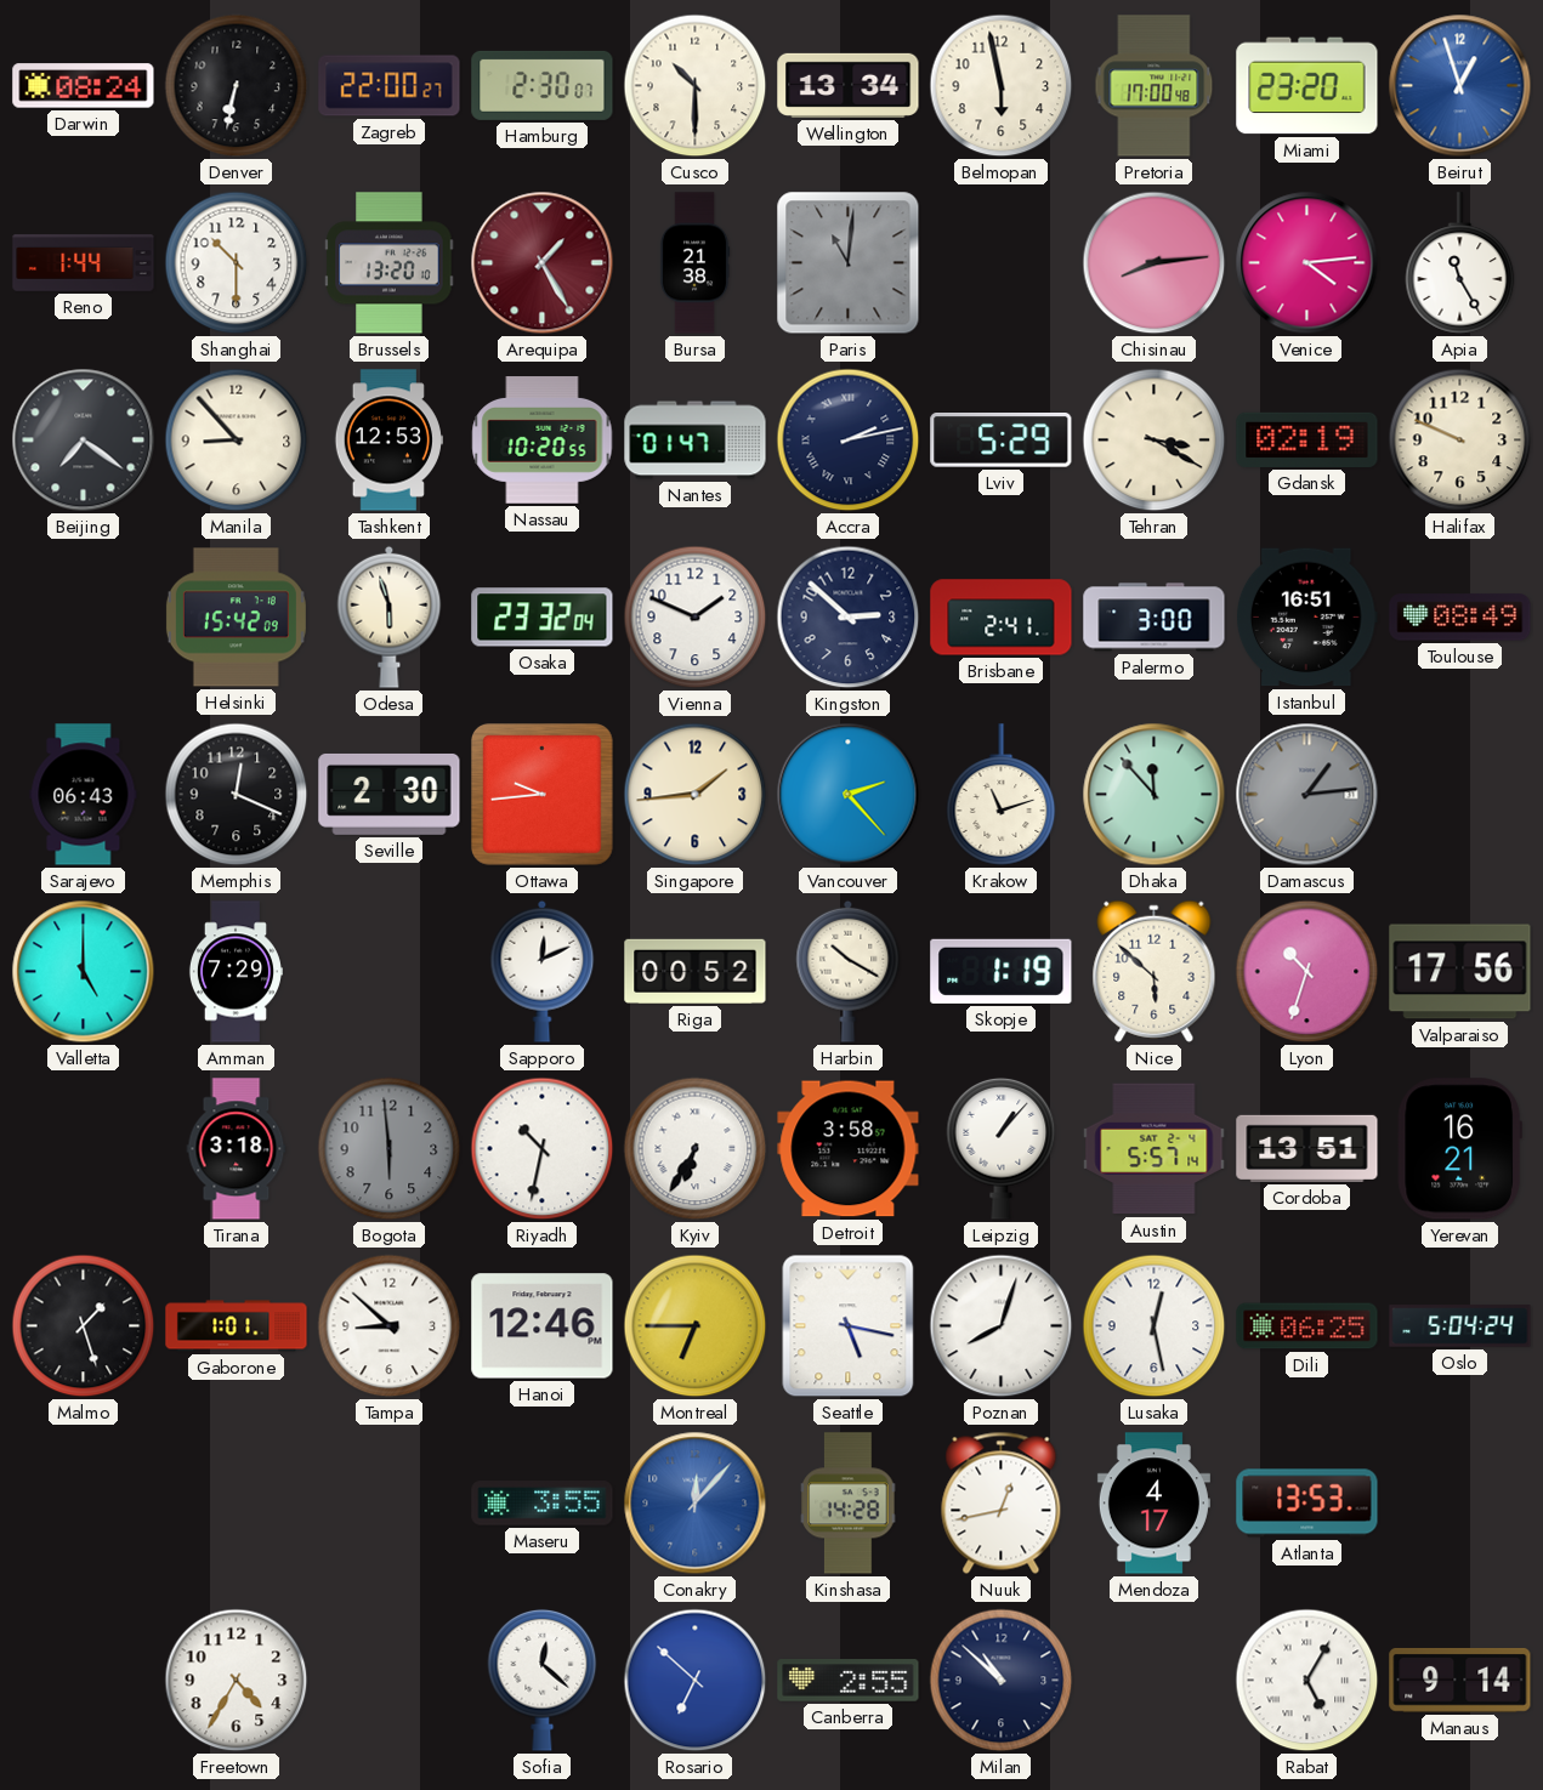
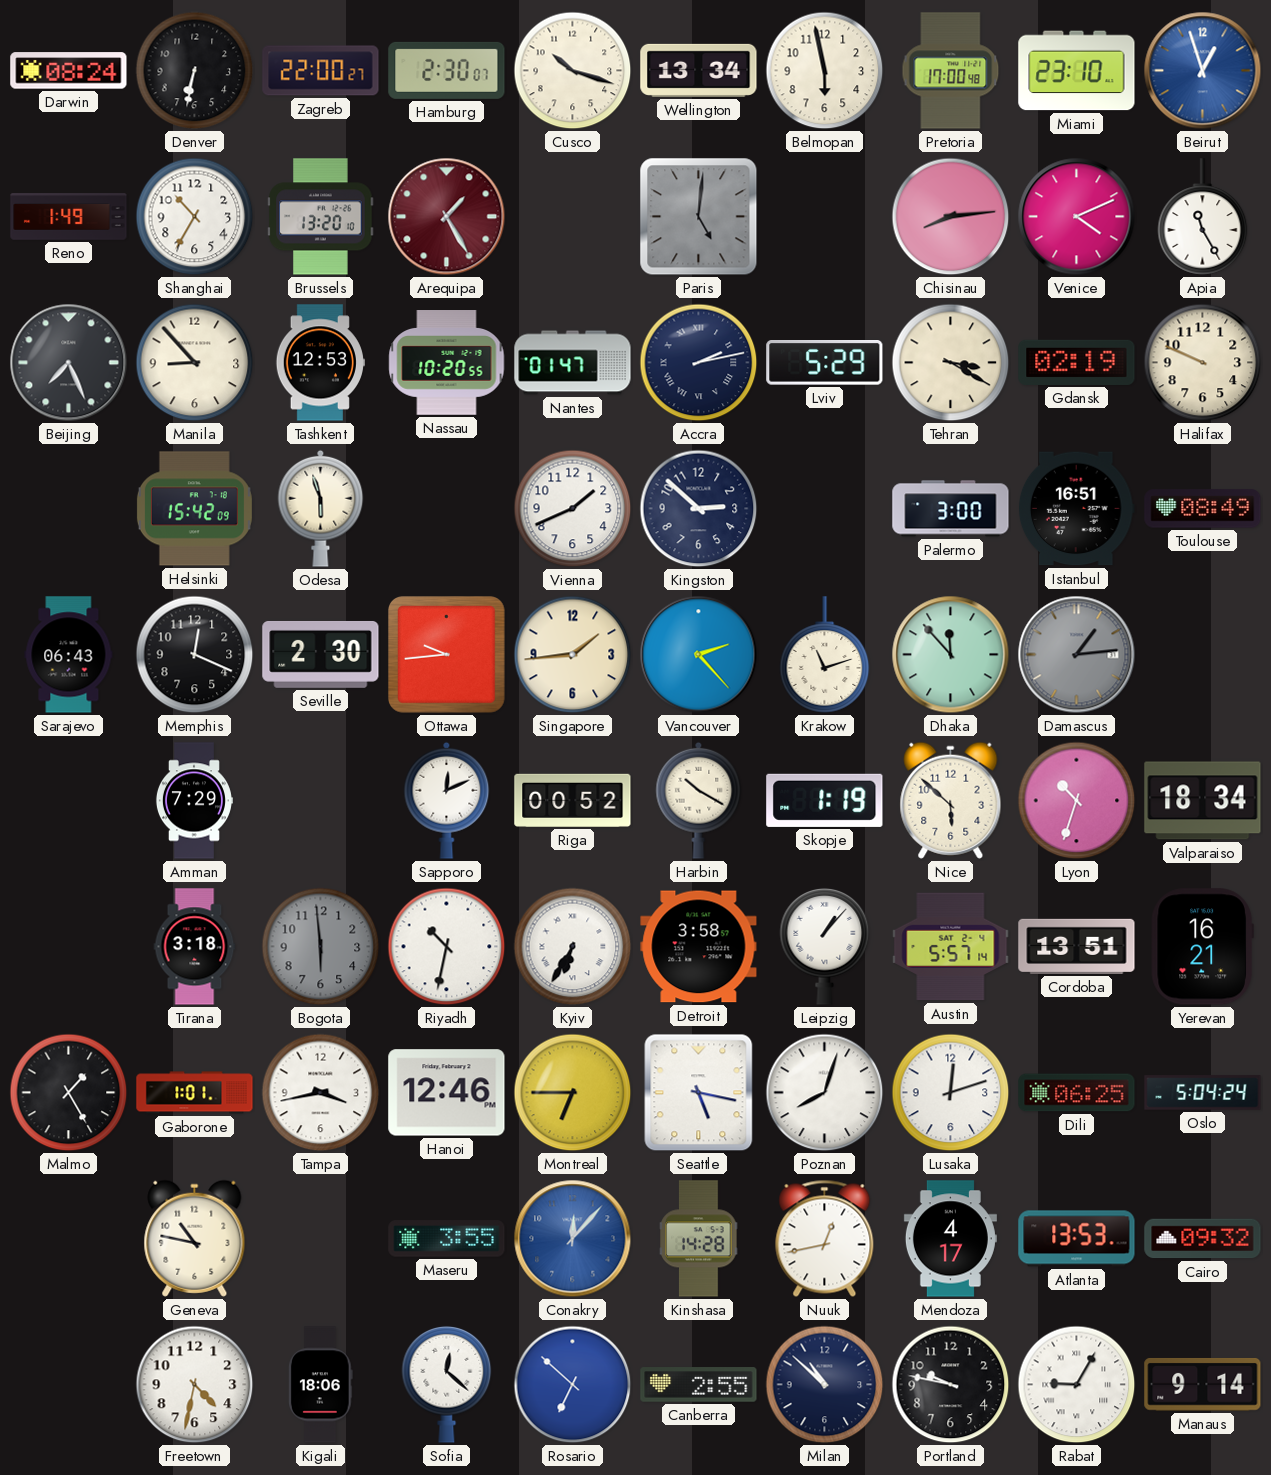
Cusco: 10:30 -> 10:18 (573, 71)
Miami: 23:20 -> 23:10 (1077, 71)
Reno: 1:44 -> 1:49 (69, 217)
Shanghai: 10:30 -> 10:35 (195, 217)
Bursa: 21:38 -> none (694, 263)
Paris: 11:01 -> 5:01 (699, 217)
Venice: 4:14 -> 4:11 (1077, 217)
Beijing: 7:21 -> 7:26 (69, 363)
Osaka: 23:32 -> none (543, 618)
Vienna: 1:49 -> 1:41 (573, 509)
Brisbane: 2:41 -> none (1002, 618)
Valletta: 5:00 -> none (84, 972)
Valparaiso: 17:56 -> 18:34 (1203, 801)
Malmo: 1:27 -> 1:25 (69, 1093)
Tampa: 8:52 -> 3:43 (321, 1093)
Lusaka: 12:28 -> 12:12 (951, 1093)
Geneva: none -> 10:47 (195, 1238)
Cairo: none -> 09:32 (1203, 1239)
Freetown: 4:35 -> 4:32 (195, 1385)
Kigali: none -> 18:06 (321, 1385)
Portland: none -> 9:47 (951, 1385)
Rabat: 5:05 -> 9:05 (1077, 1385)
